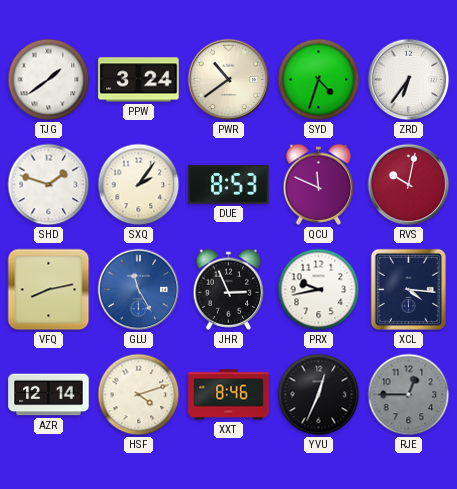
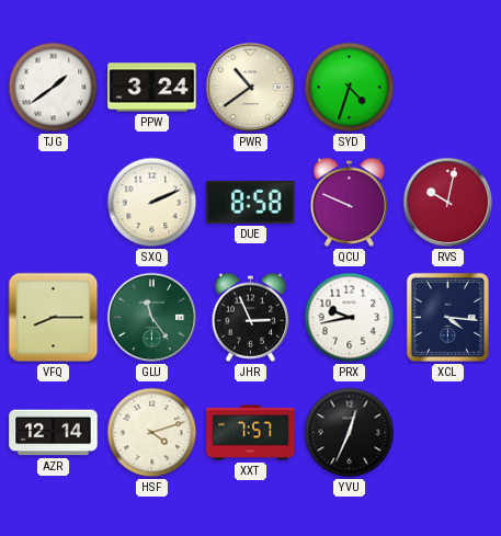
ZRD: 6:36 -> none (409, 80)
SHD: 1:48 -> none (49, 185)
SXQ: 2:06 -> 2:11 (152, 203)
DUE: 8:53 -> 8:58 (251, 203)
QCU: 11:49 -> 9:49 (350, 202)
VFQ: 8:13 -> 8:15 (54, 318)
GLU: 11:25 -> 11:24 (152, 318)
GLU dial: blue -> green (152, 318)
XXT: 8:46 -> 7:57 (251, 433)
RJE: 12:45 -> none (409, 395)
